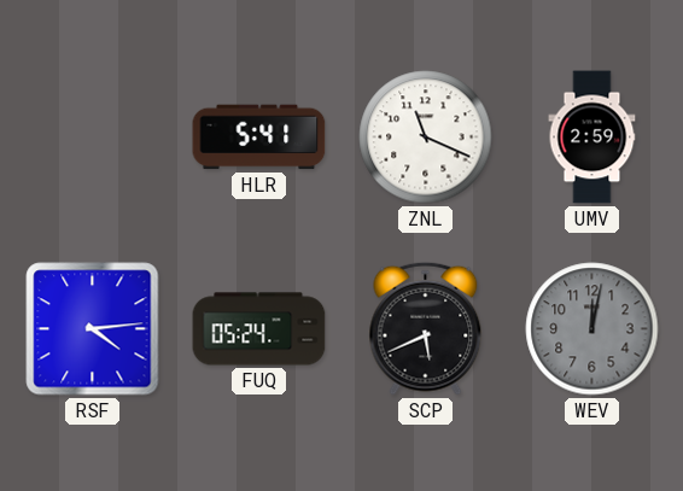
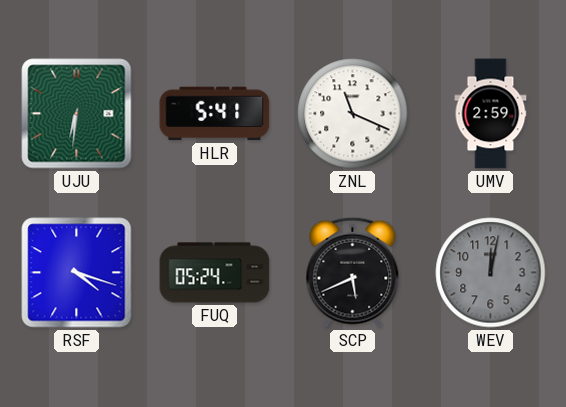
UJU: none -> 6:31 (77, 114)
RSF: 4:14 -> 4:18 (77, 273)
